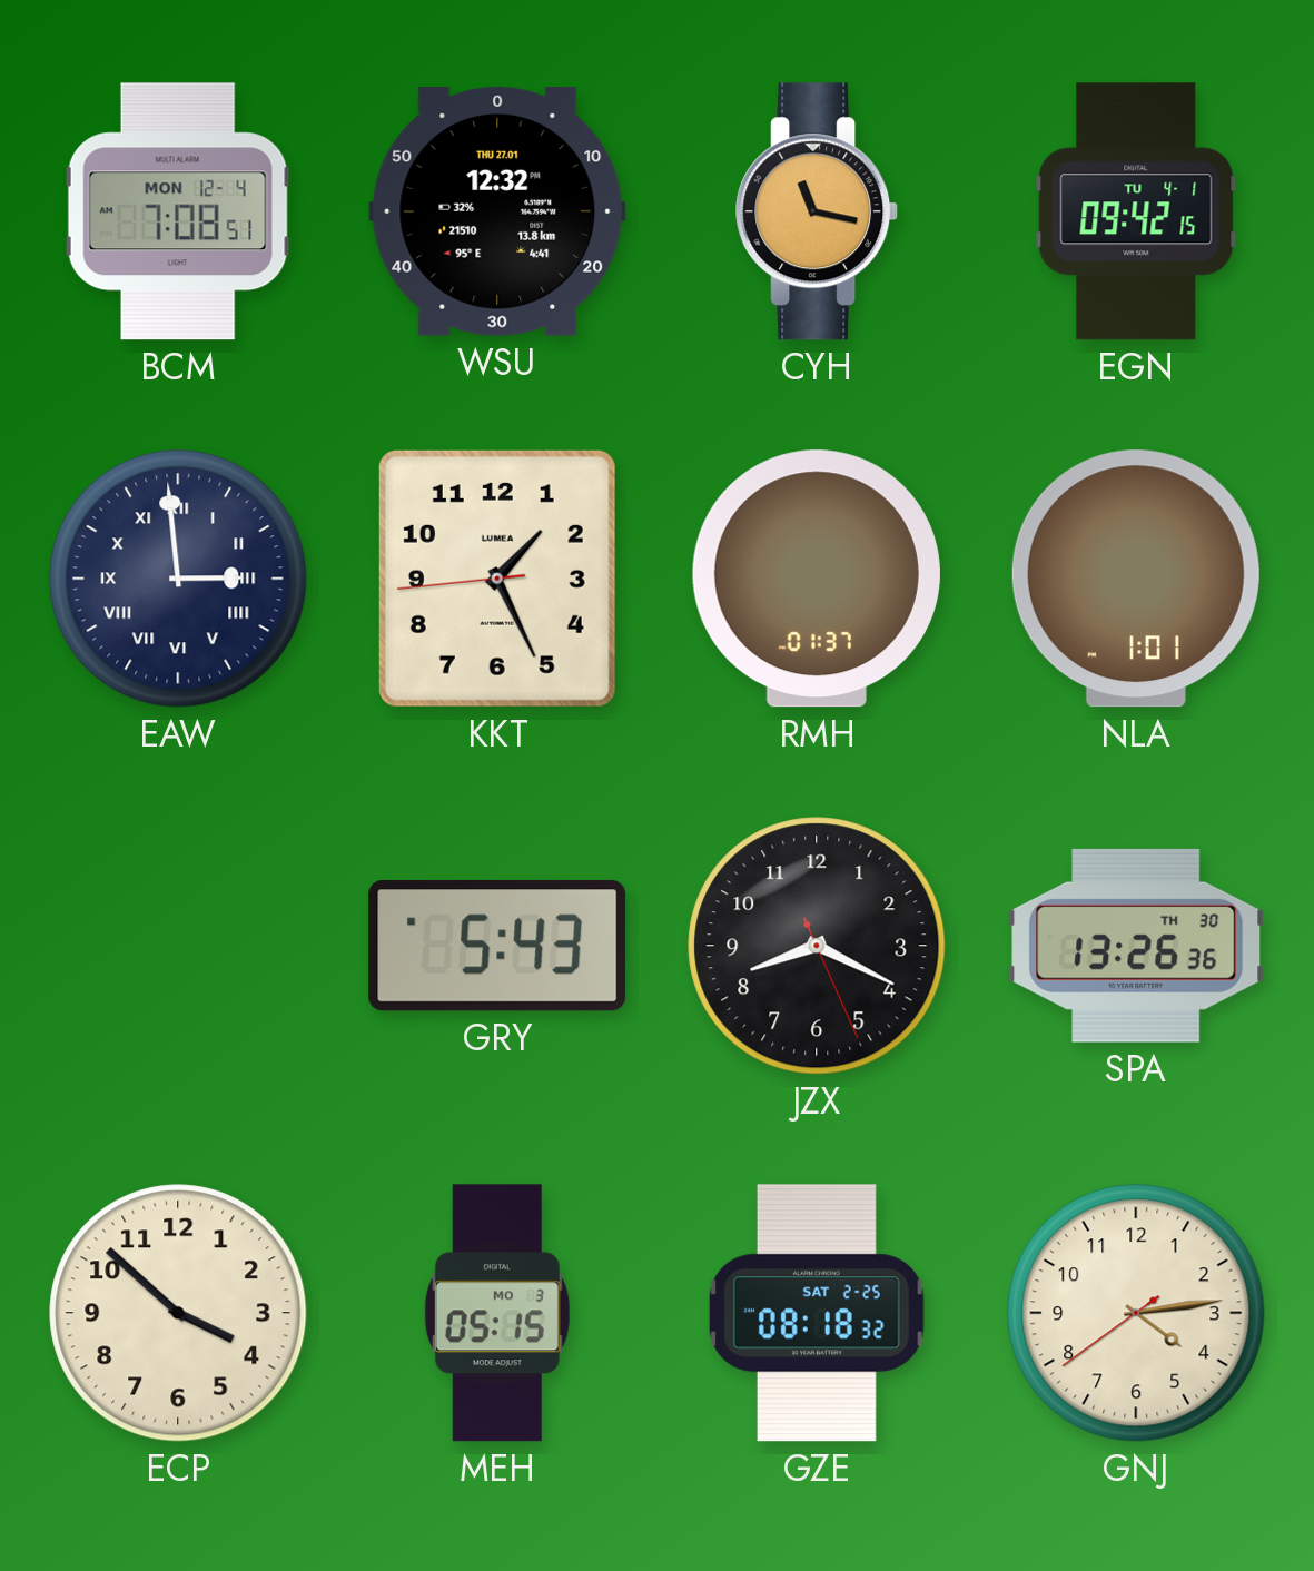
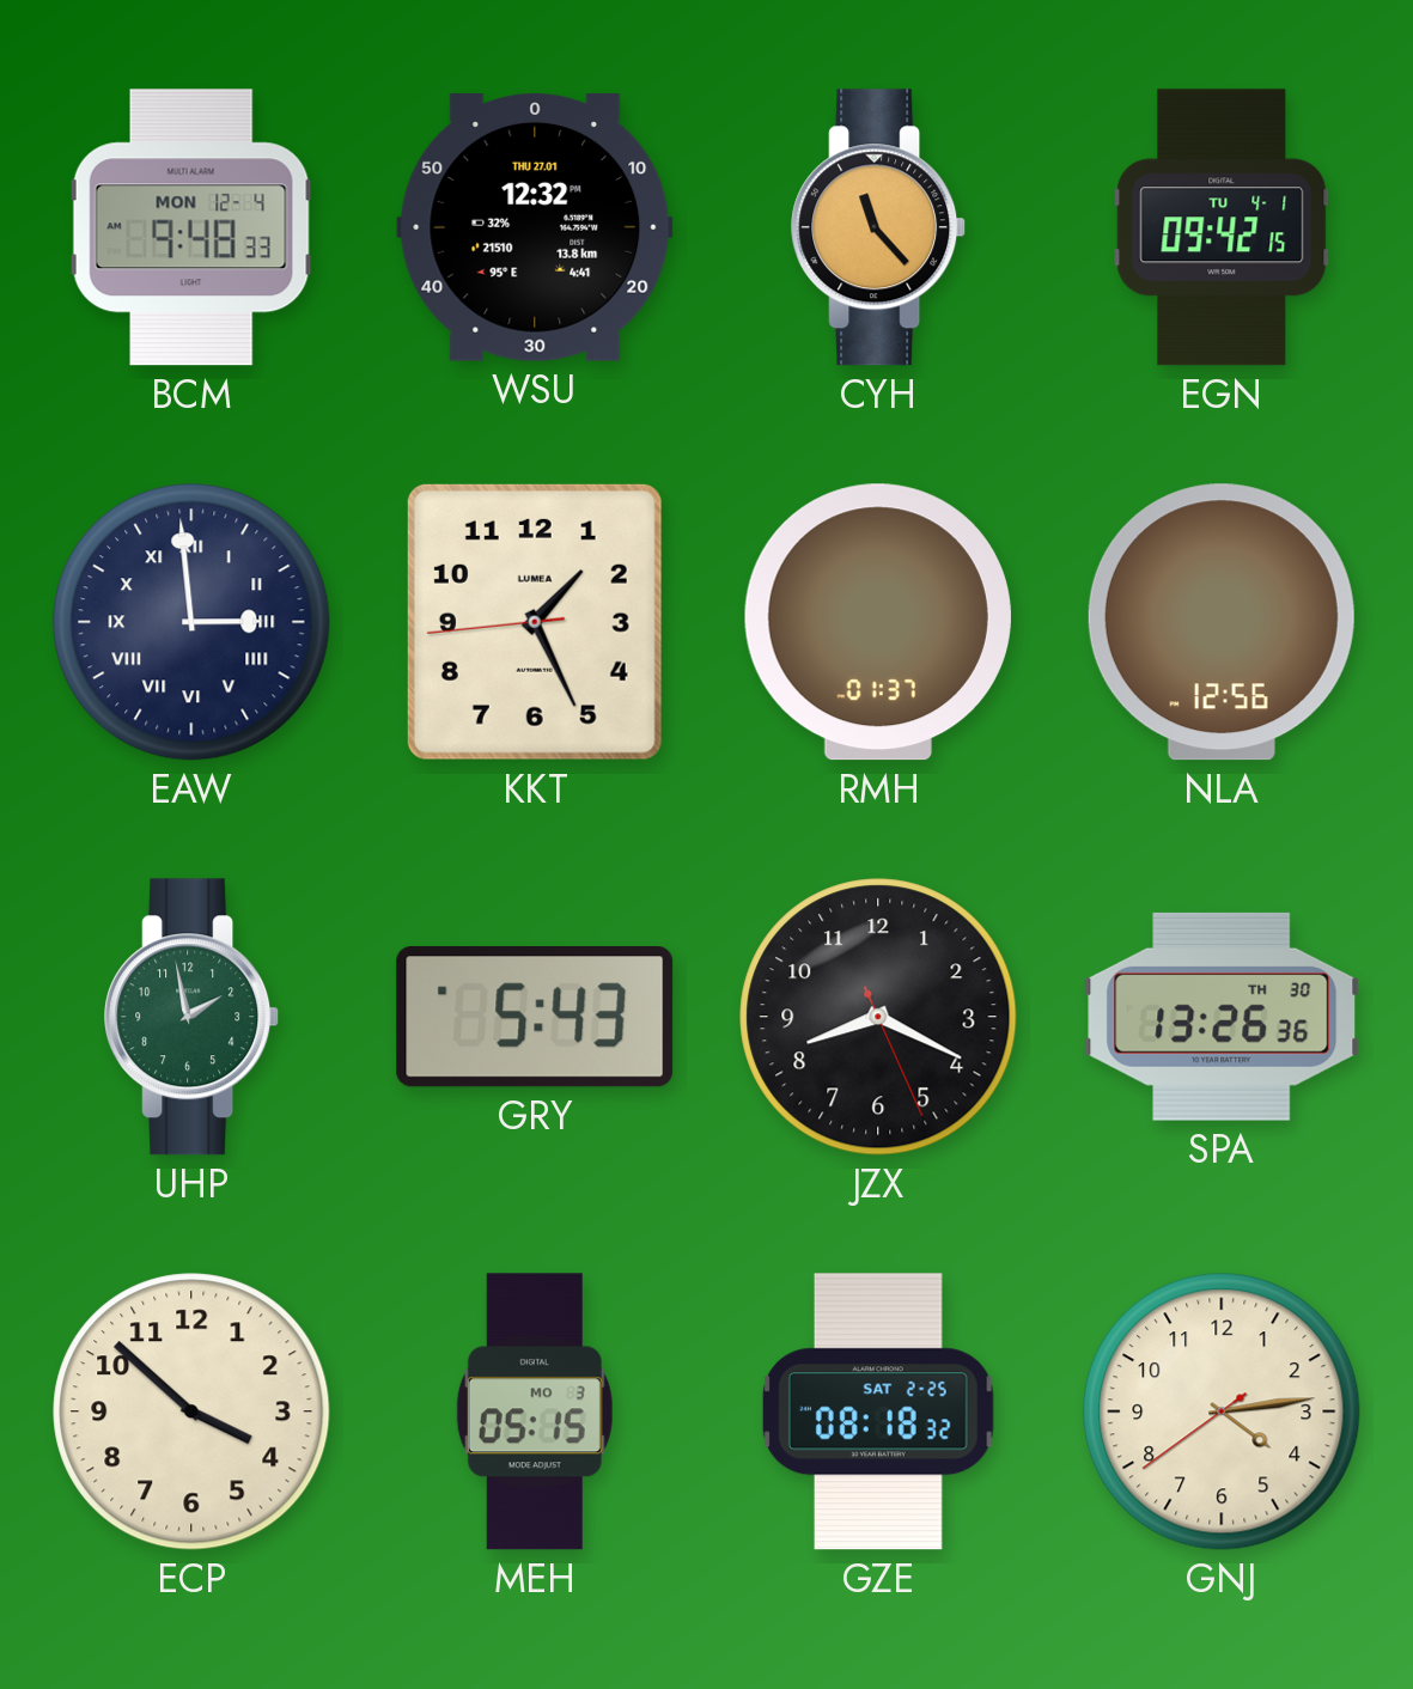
BCM: 7:08 -> 9:48 (191, 227)
CYH: 11:17 -> 11:23 (879, 227)
NLA: 1:01 -> 12:56 (1222, 622)
UHP: none -> 1:58 (193, 1017)
